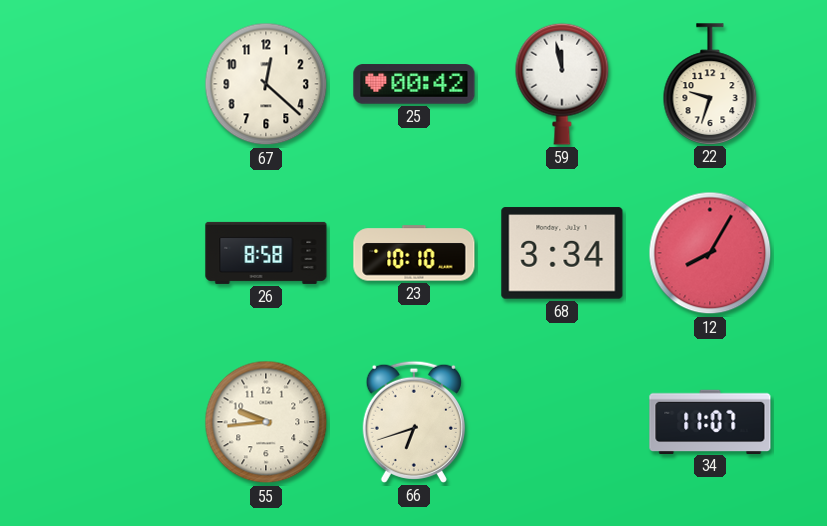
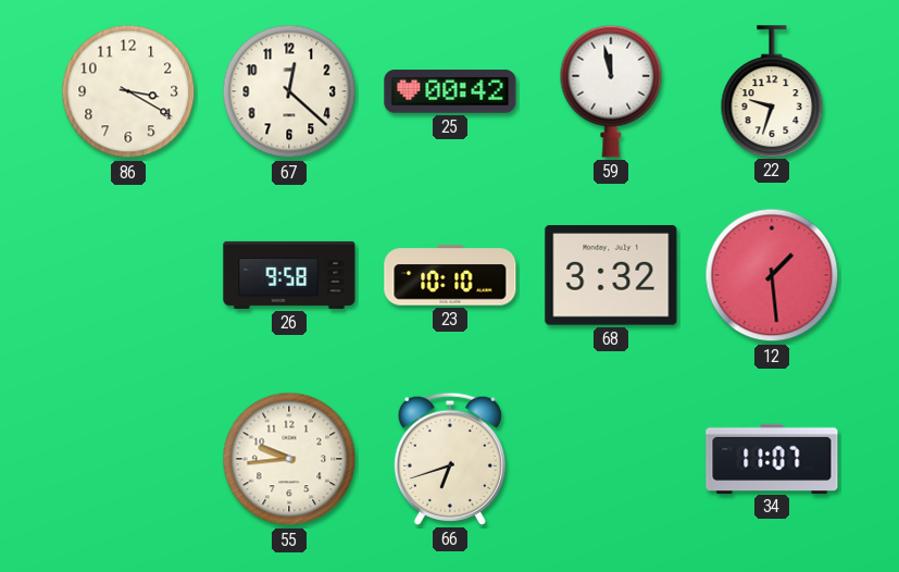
86: none -> 3:20 (128, 91)
26: 8:58 -> 9:58 (289, 275)
68: 3:34 -> 3:32 (611, 275)
12: 8:05 -> 1:29 (772, 275)
